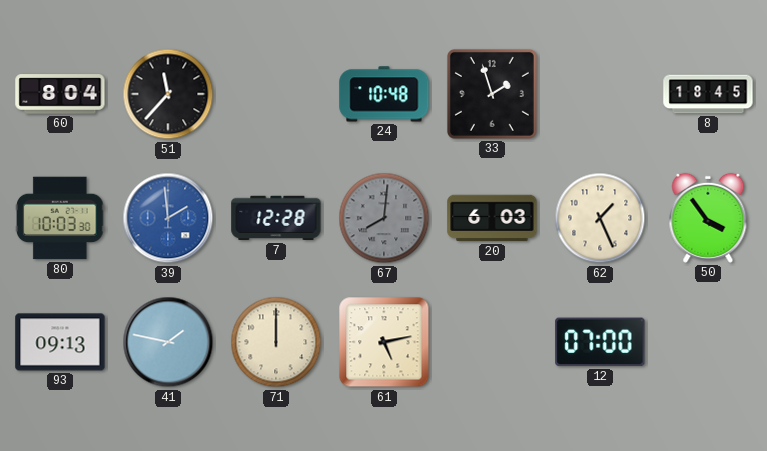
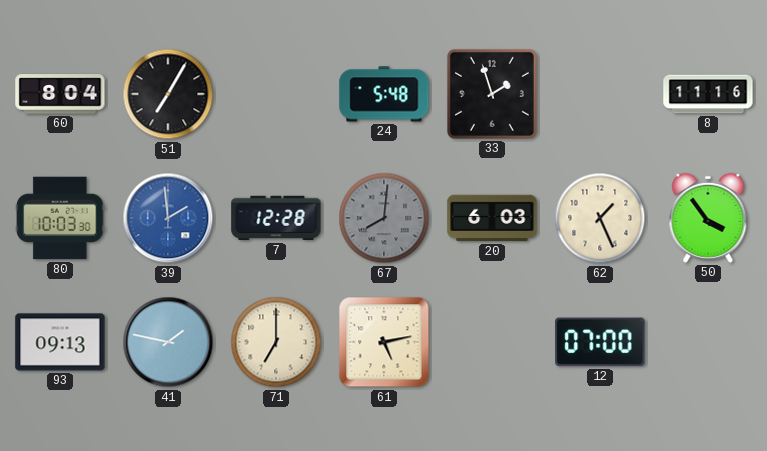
51: 11:37 -> 7:05 (168, 94)
24: 10:48 -> 5:48 (384, 94)
8: 18:45 -> 11:16 (708, 94)
71: 12:00 -> 7:00 (276, 342)
